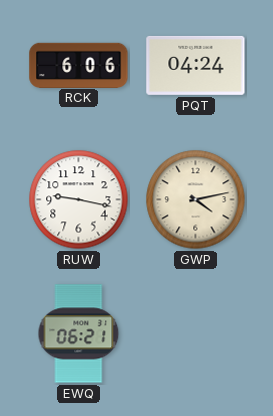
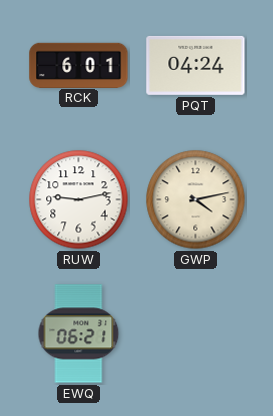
RCK: 6:06 -> 6:01 (79, 65)
RUW: 9:17 -> 9:13 (79, 200)
